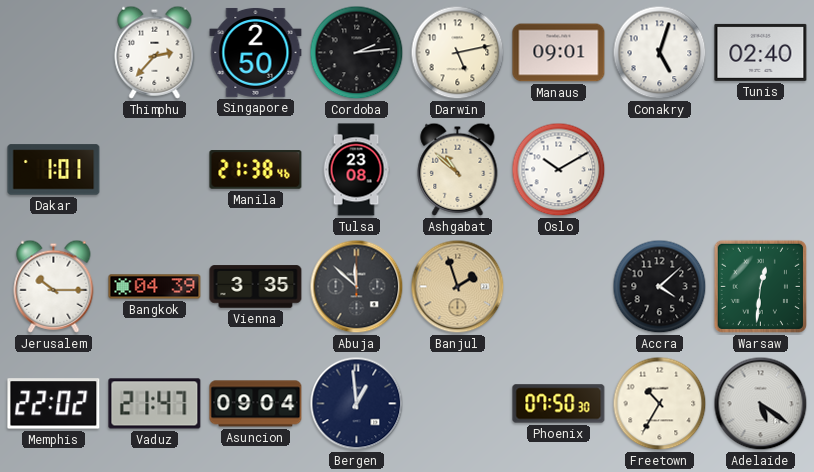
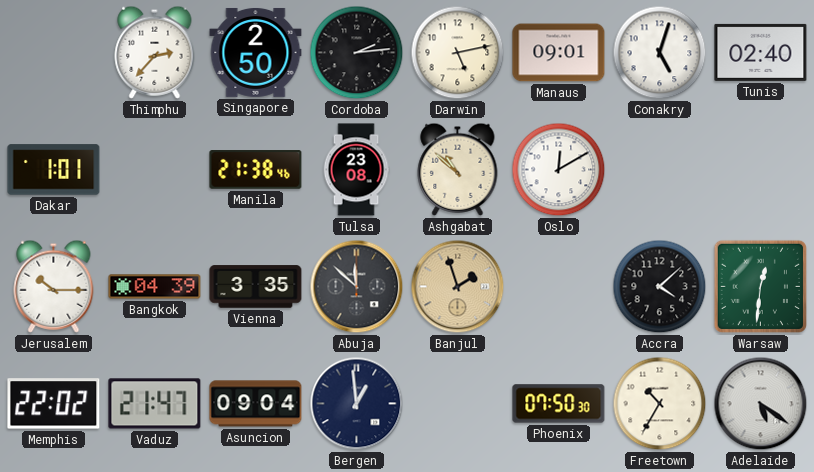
Oslo: 10:10 -> 12:10 (559, 170)
